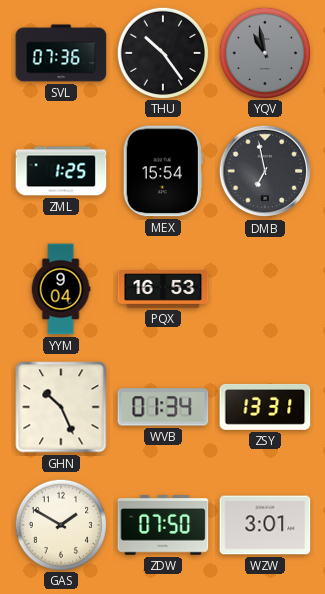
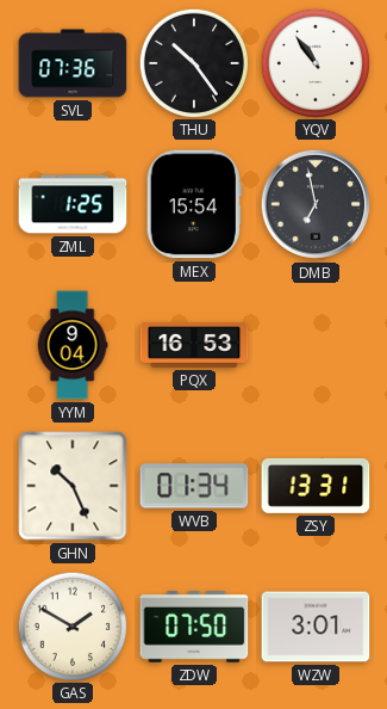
YQV: 10:58 -> 10:54 (314, 62)
YQV dial: grey -> white (314, 62)
